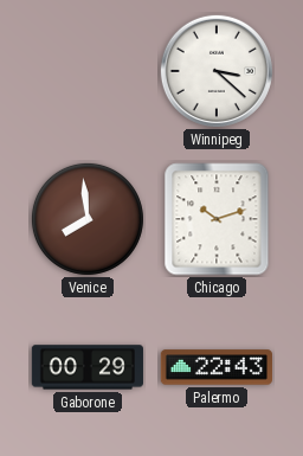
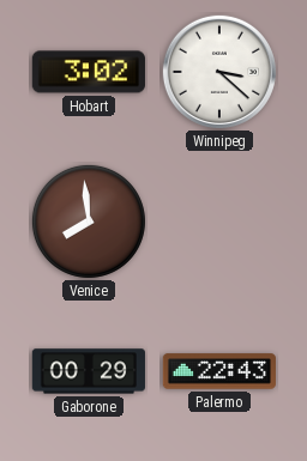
Hobart: none -> 3:02 (89, 72)
Chicago: 10:12 -> none (217, 219)
